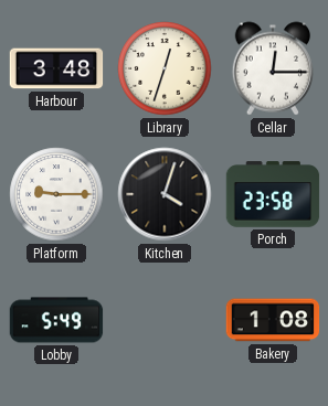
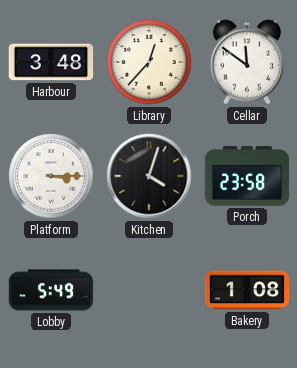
Library: 12:33 -> 12:37 (149, 62)
Cellar: 12:15 -> 11:51 (247, 62)
Platform: 9:15 -> 3:15 (51, 176)
